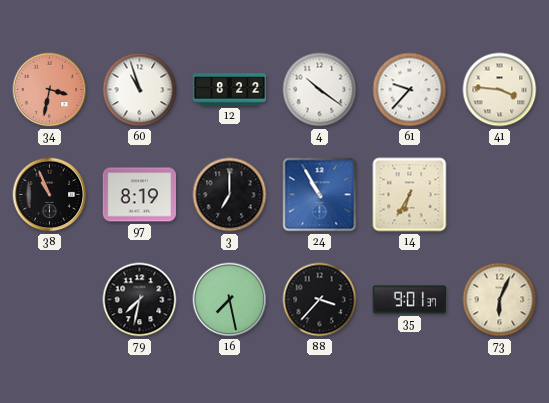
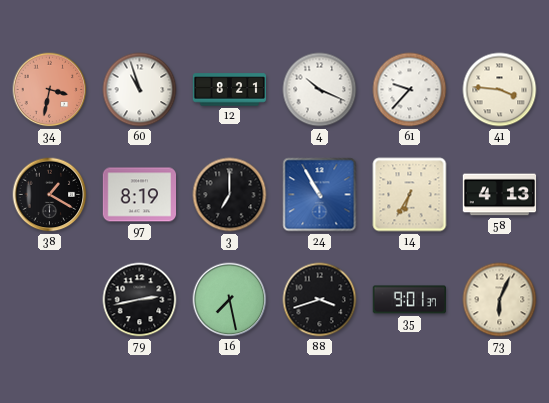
12: 8:22 -> 8:21 (230, 90)
4: 10:21 -> 10:19 (320, 90)
38: 10:56 -> 1:20 (50, 195)
58: none -> 4:13 (500, 195)
79: 7:32 -> 2:43 (140, 300)
88: 3:37 -> 3:42 (320, 300)
